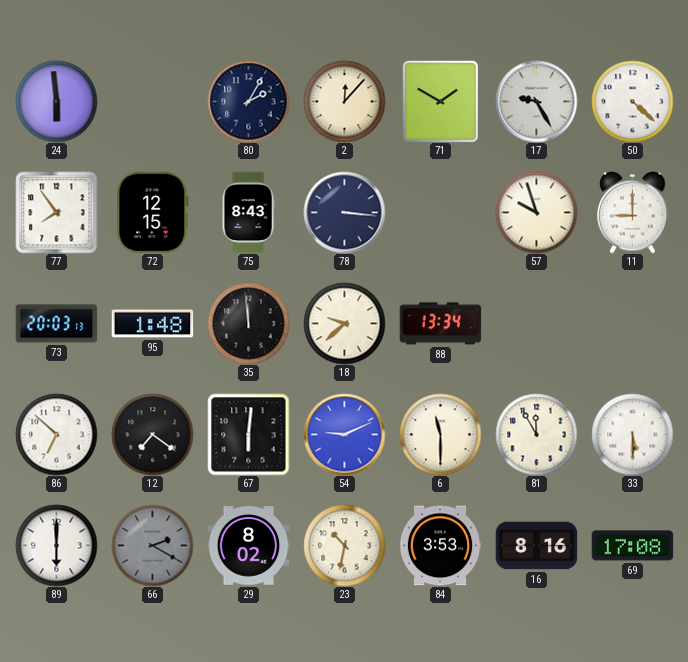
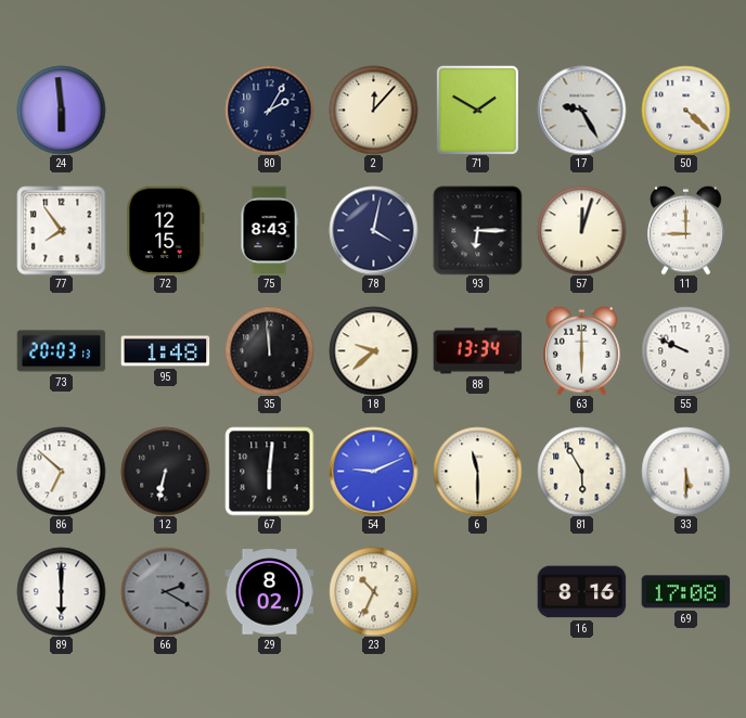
78: 3:16 -> 4:02 (373, 230)
93: none -> 6:15 (477, 230)
57: 9:57 -> 12:03 (581, 230)
63: none -> 6:00 (582, 350)
55: none -> 9:49 (685, 350)
12: 7:21 -> 6:32 (165, 471)
81: 11:55 -> 5:55 (581, 471)
23: 10:32 -> 10:34 (373, 591)
84: 3:53 -> none (440, 546)
